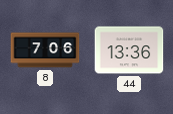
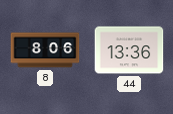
8: 7:06 -> 8:06 (45, 50)
